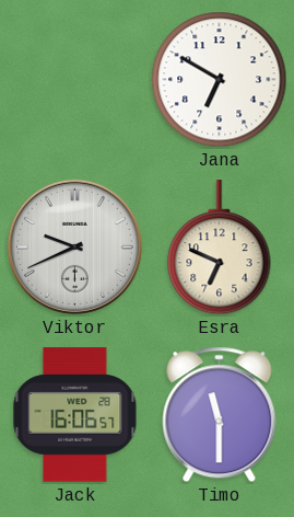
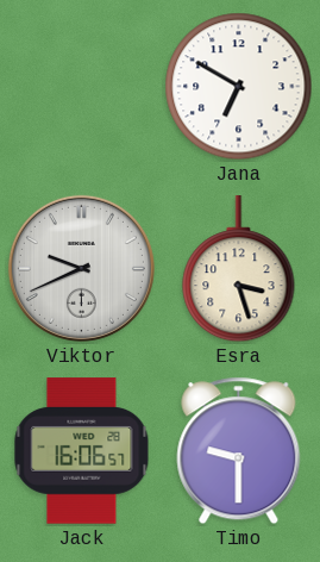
Esra: 6:49 -> 3:27 (239, 269)
Timo: 11:30 -> 9:30 (239, 451)
